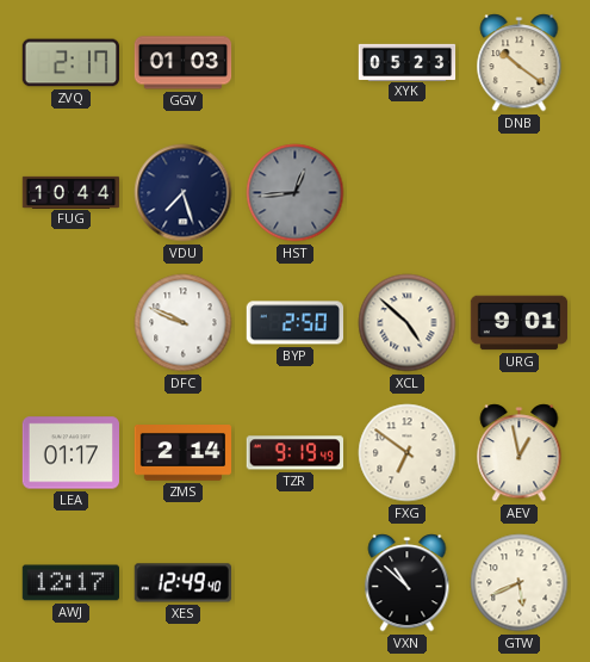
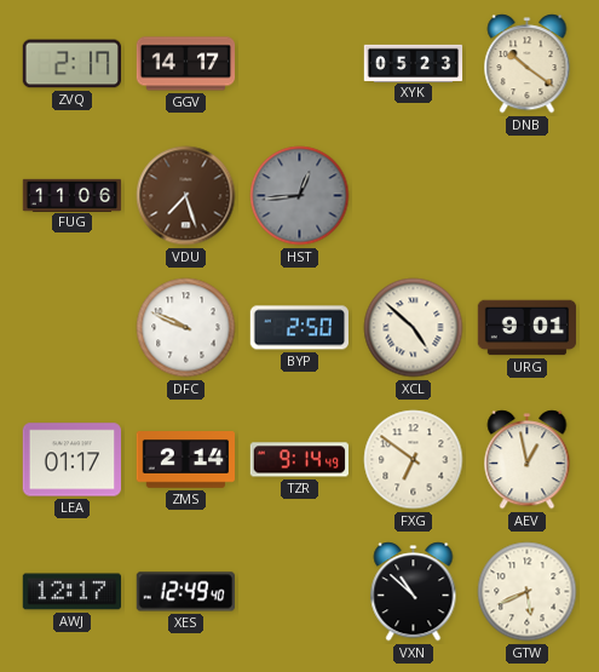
GGV: 01:03 -> 14:17 (186, 64)
FUG: 10:44 -> 11:06 (73, 195)
VDU dial: navy -> brown (186, 196)
TZR: 9:19 -> 9:14 (299, 460)
